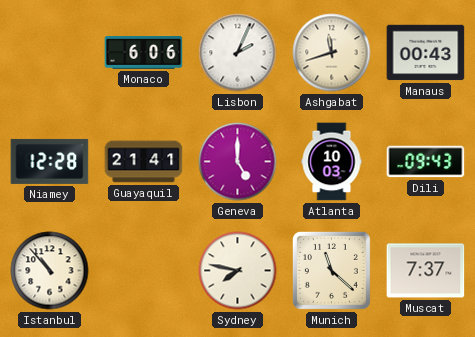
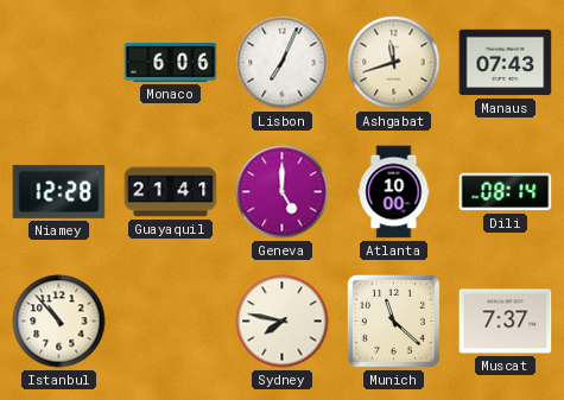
Lisbon: 2:04 -> 7:04 (283, 63)
Manaus: 00:43 -> 07:43 (506, 63)
Atlanta: 10:03 -> 10:00 (394, 192)
Dili: 09:43 -> 08:14 (506, 192)
